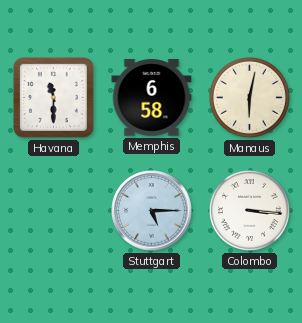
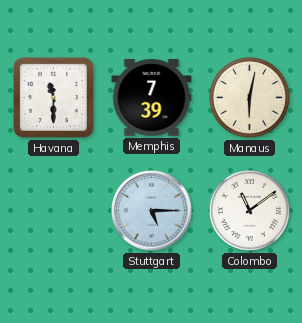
Memphis: 6:58 -> 7:39 (152, 98)
Colombo: 3:16 -> 11:09 (249, 210)
